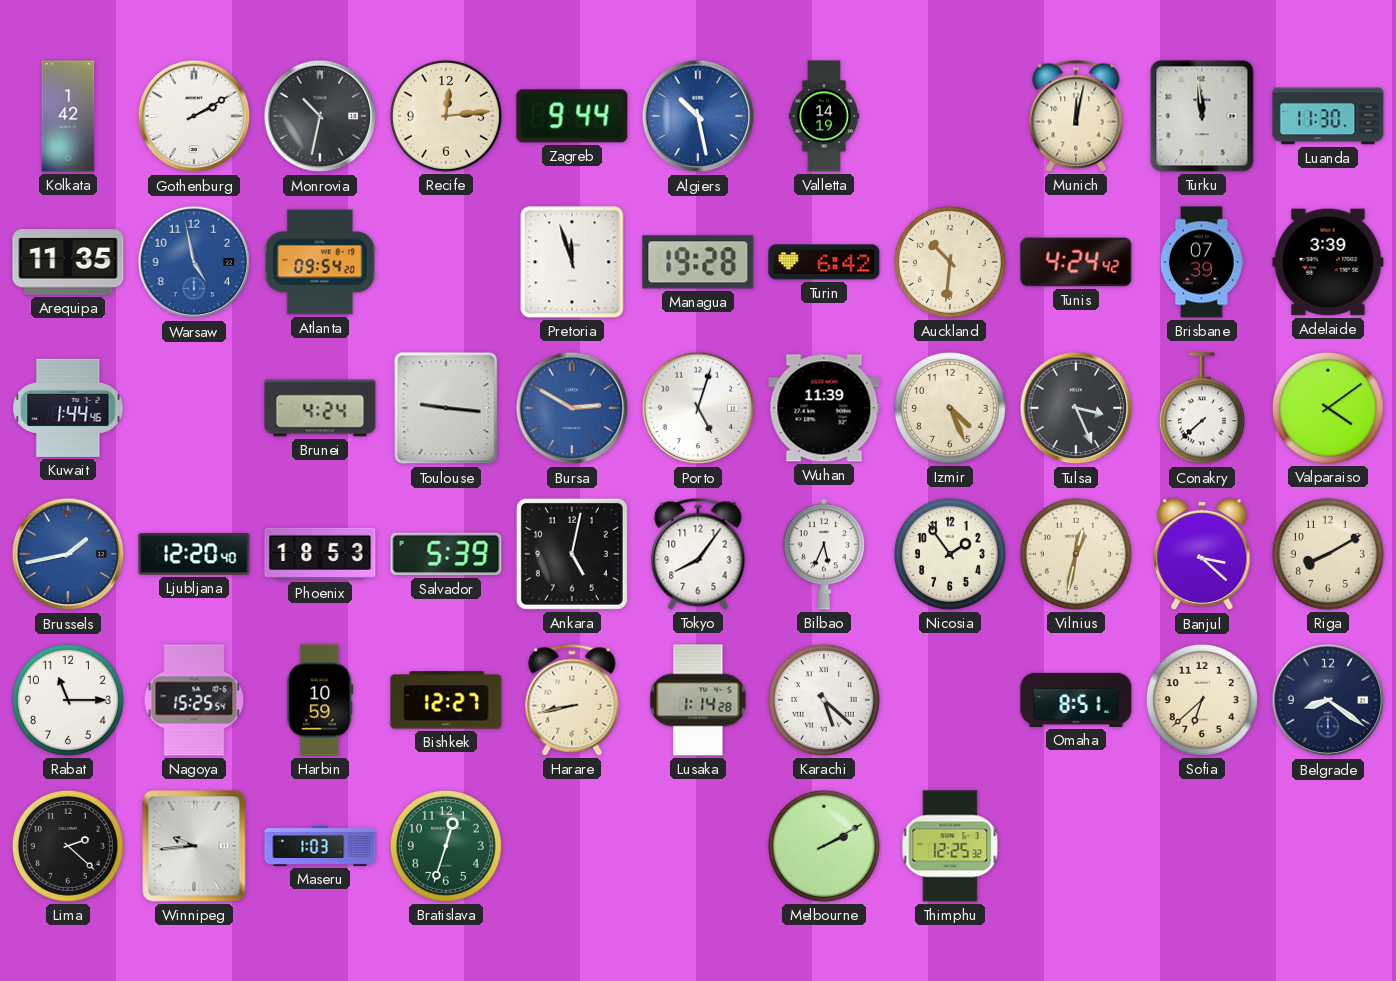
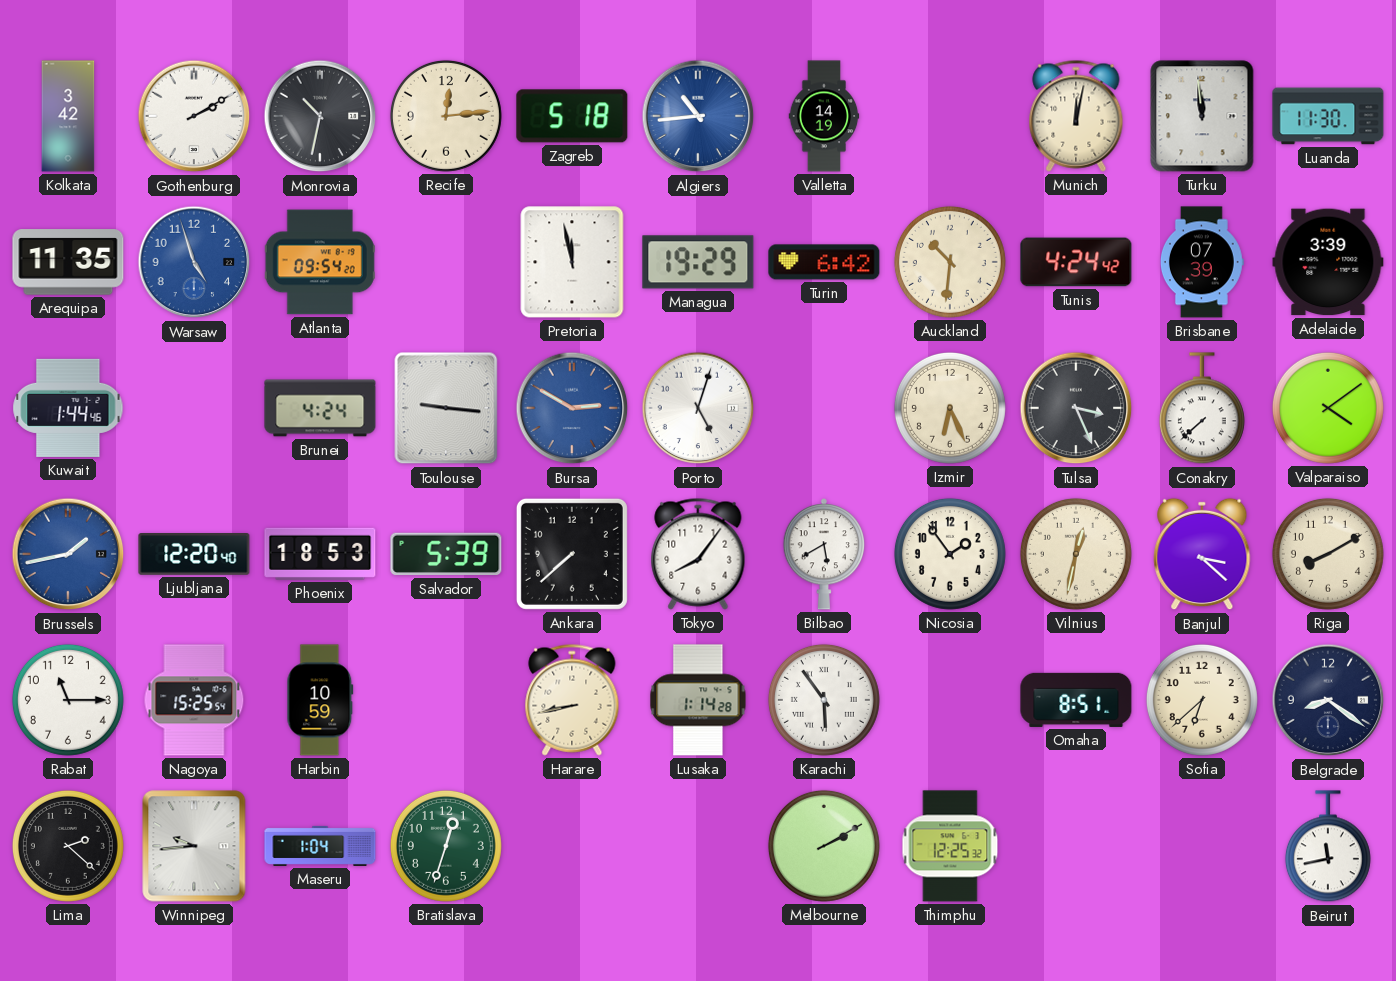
Kolkata: 1:42 -> 3:42 (68, 116)
Zagreb: 9:44 -> 5:18 (572, 116)
Algiers: 10:28 -> 10:44 (698, 116)
Warsaw: 4:58 -> 4:57 (194, 262)
Pretoria: 11:57 -> 11:58 (572, 262)
Managua: 19:28 -> 19:29 (698, 262)
Wuhan: 11:39 -> none (824, 408)
Izmir: 4:26 -> 6:26 (950, 408)
Ankara: 5:02 -> 7:38 (572, 554)
Bilbao: 5:34 -> 5:40 (823, 554)
Bishkek: 12:27 -> none (446, 700)
Karachi: 5:22 -> 5:54 (824, 700)
Maseru: 1:03 -> 1:04 (320, 846)
Beirut: none -> 11:43 (1328, 847)
